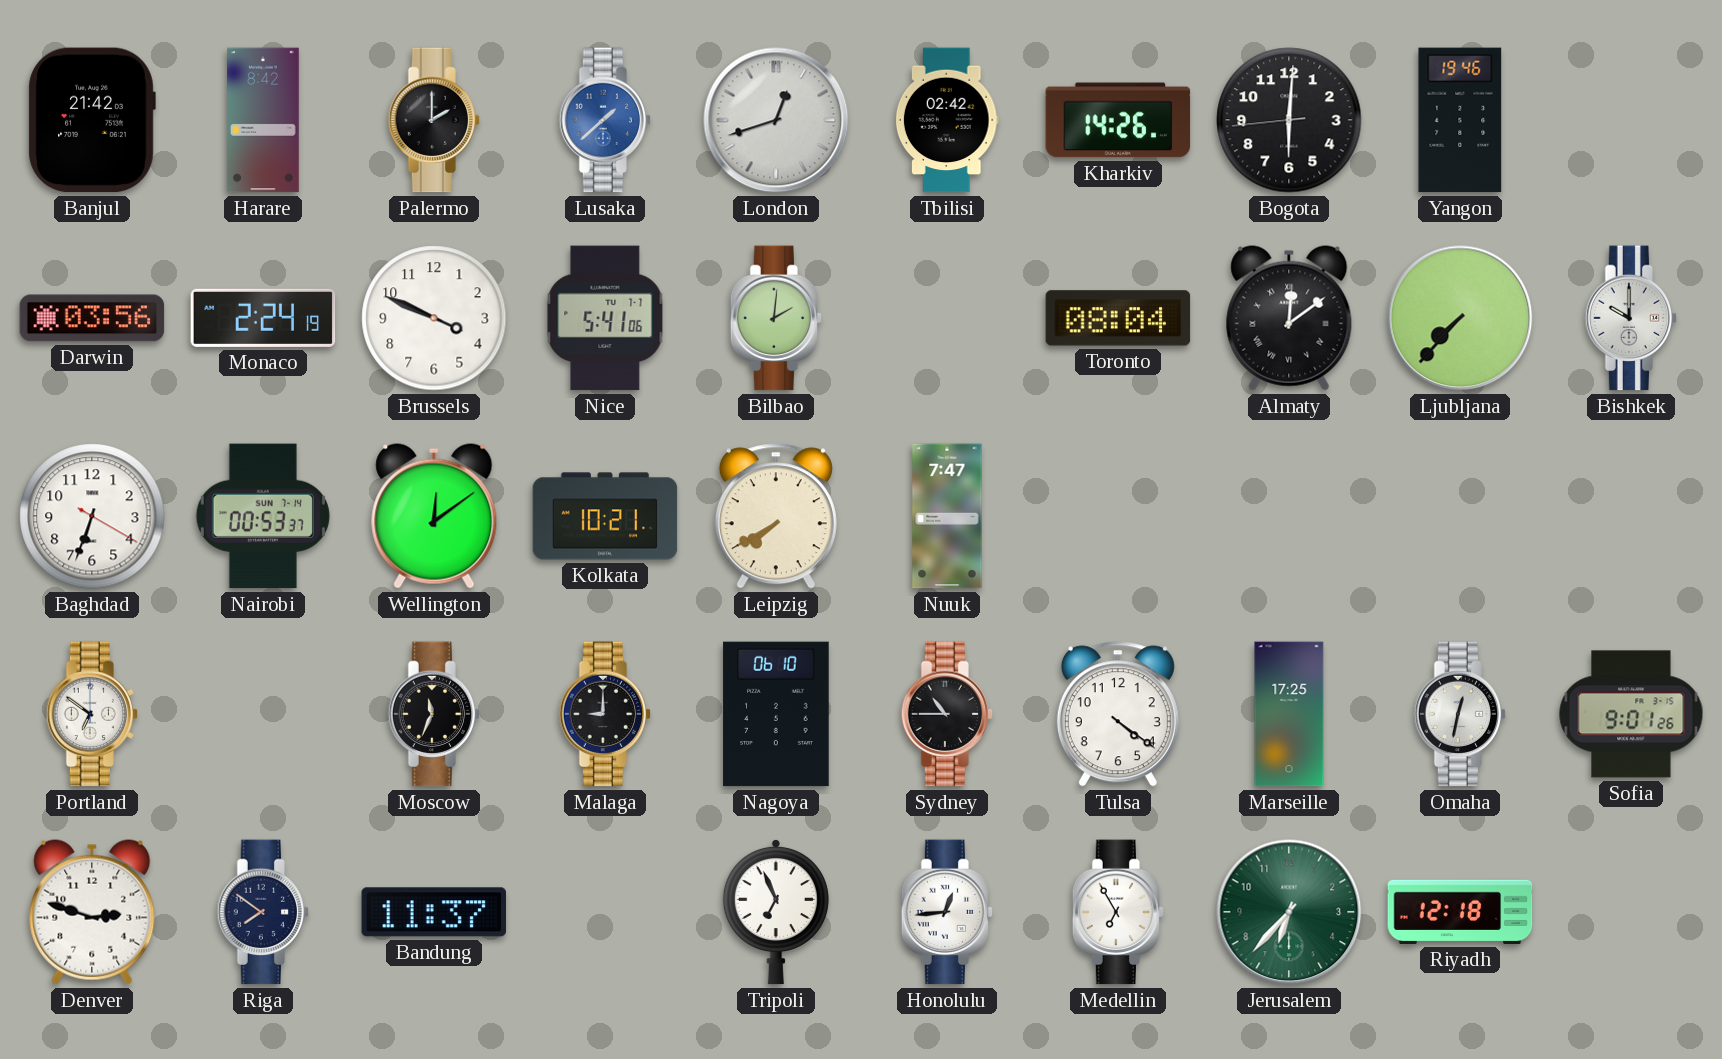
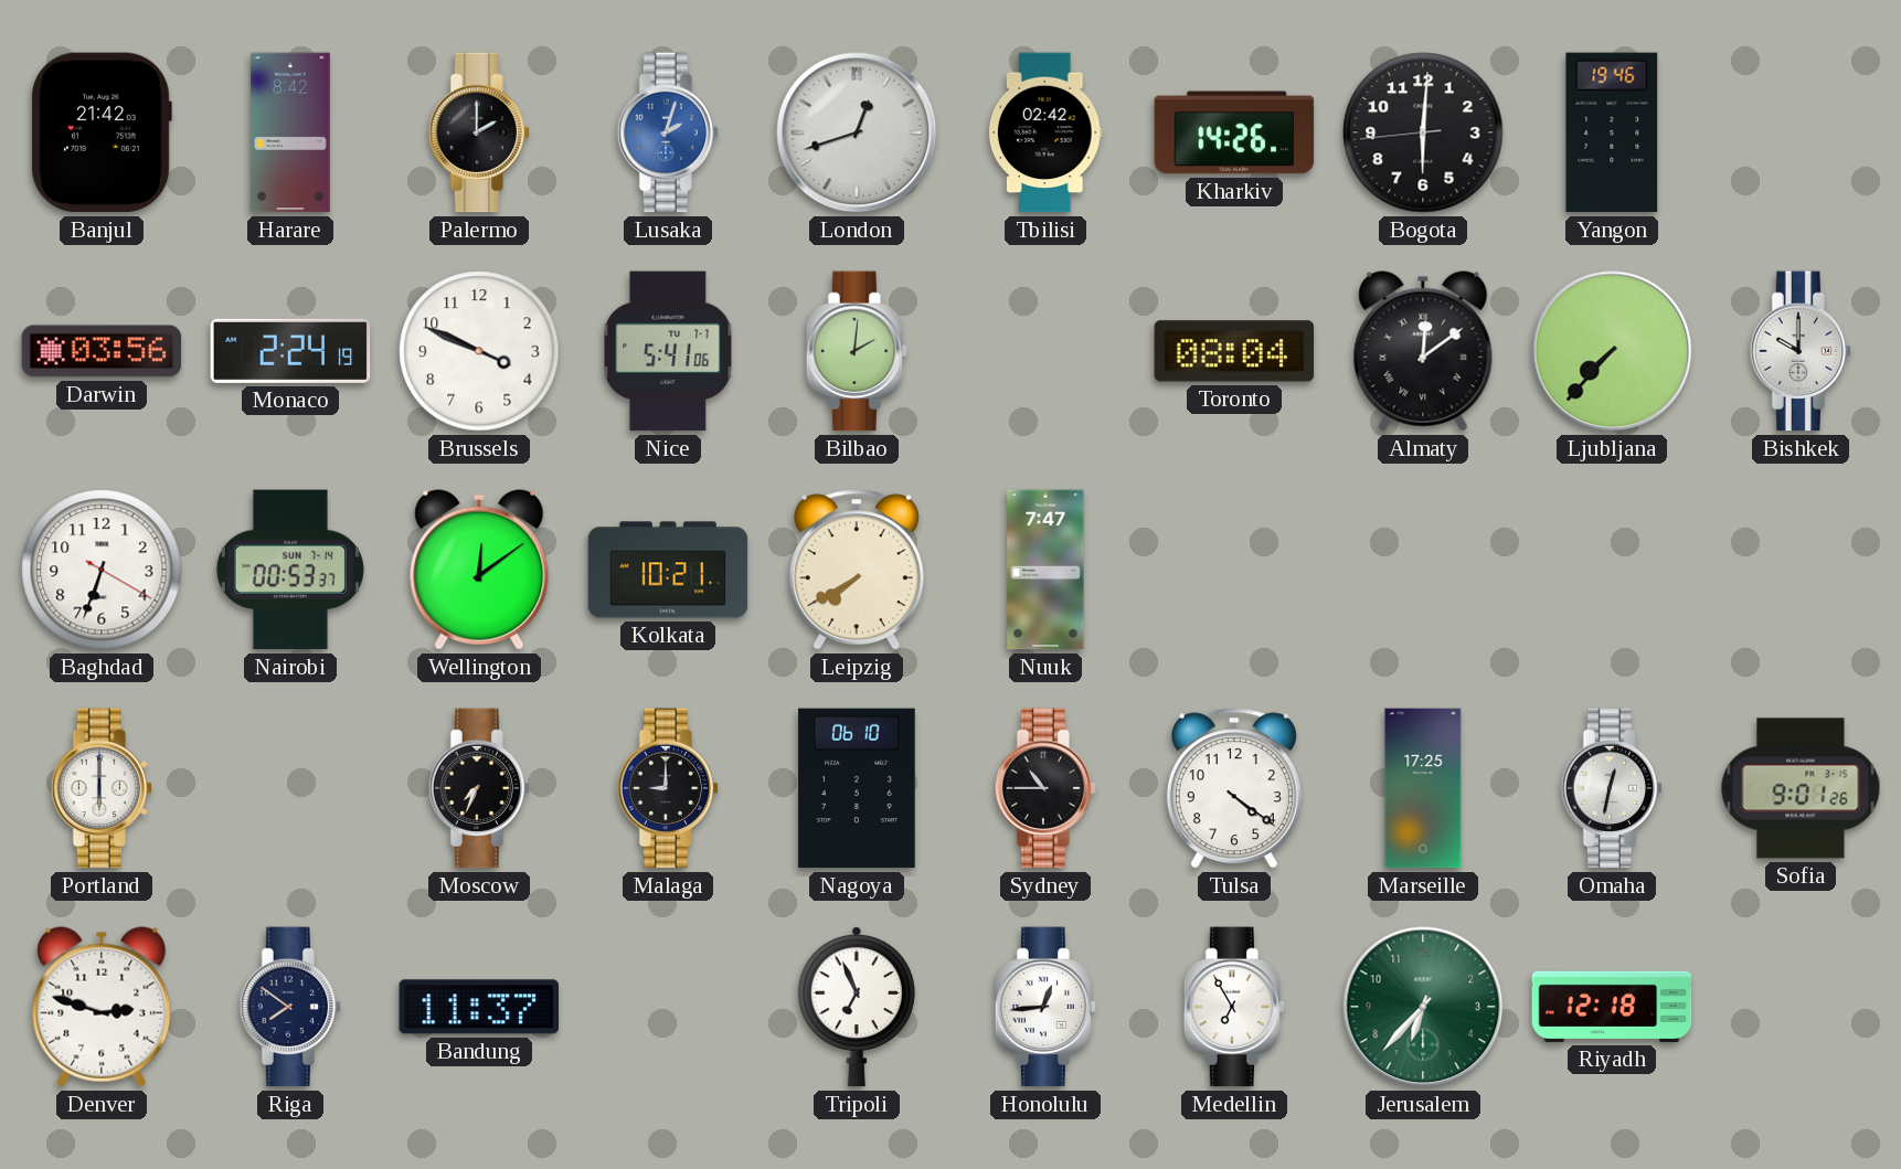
Lusaka: 1:38 -> 2:03 (668, 132)
Portland: 6:51 -> 6:00 (102, 788)
Moscow: 11:34 -> 7:34 (479, 788)
